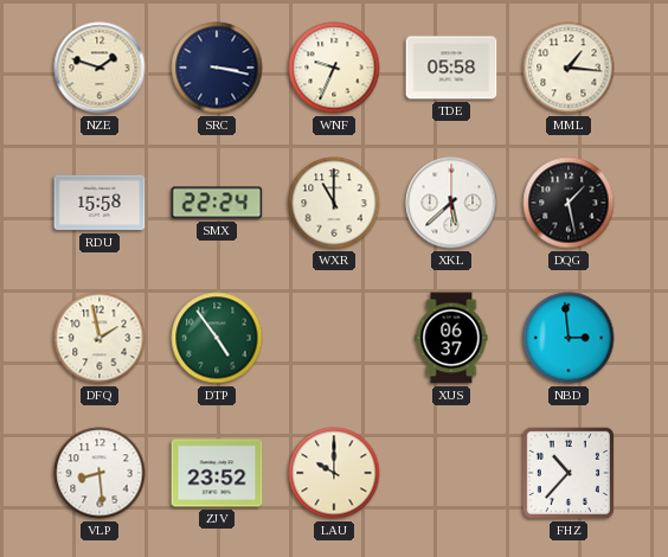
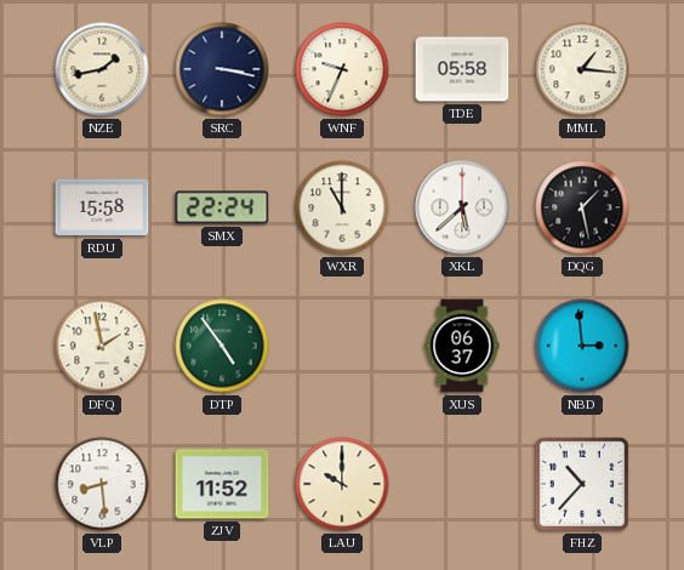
NZE: 1:48 -> 1:43 (102, 69)
ZJV: 23:52 -> 11:52 (222, 484)
